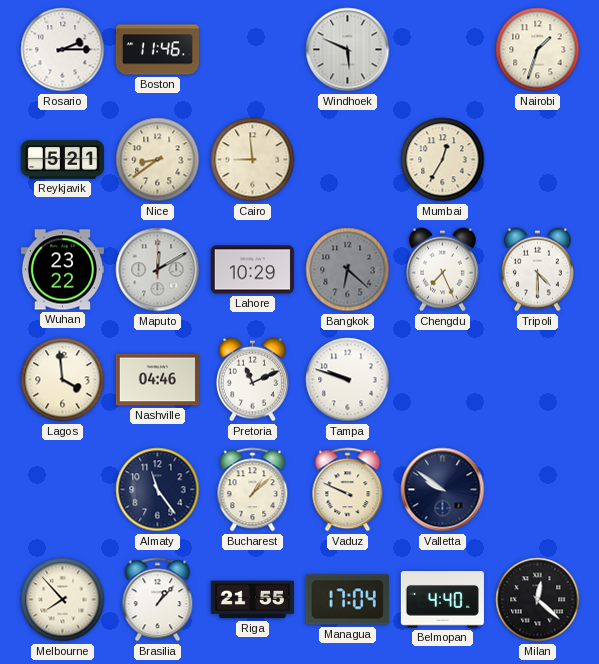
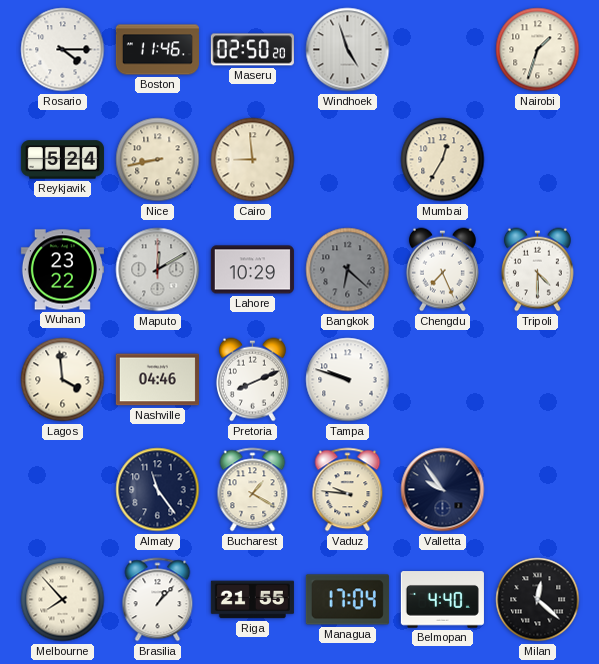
Rosario: 2:15 -> 4:15 (63, 50)
Maseru: none -> 02:50 (252, 50)
Windhoek: 5:49 -> 4:57 (348, 50)
Reykjavik: 5:21 -> 5:24 (62, 160)
Nice: 8:39 -> 8:43 (158, 160)
Pretoria: 11:11 -> 8:11 (252, 380)
Bucharest: 1:08 -> 1:20 (253, 490)
Vaduz: 9:49 -> 9:46 (348, 490)
Valletta: 9:51 -> 9:54 (443, 490)
